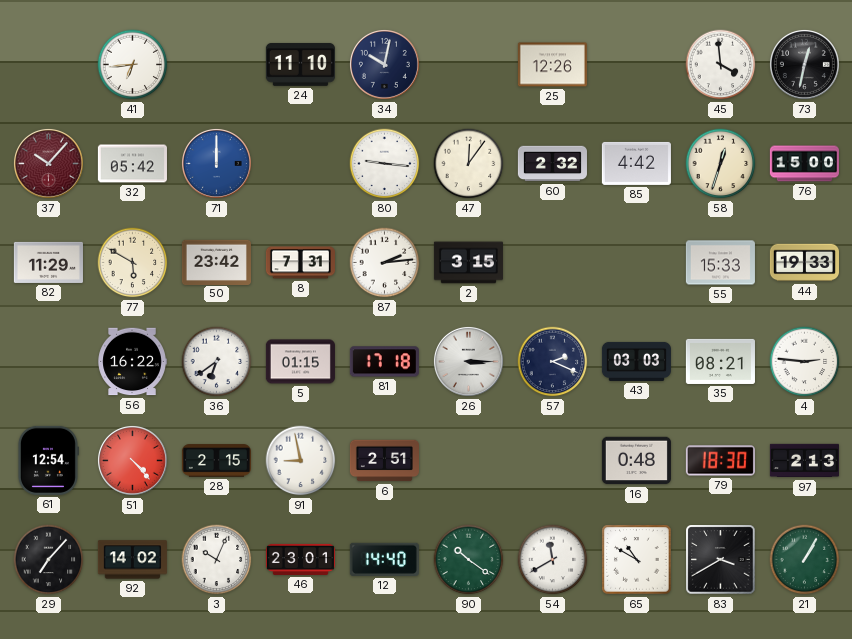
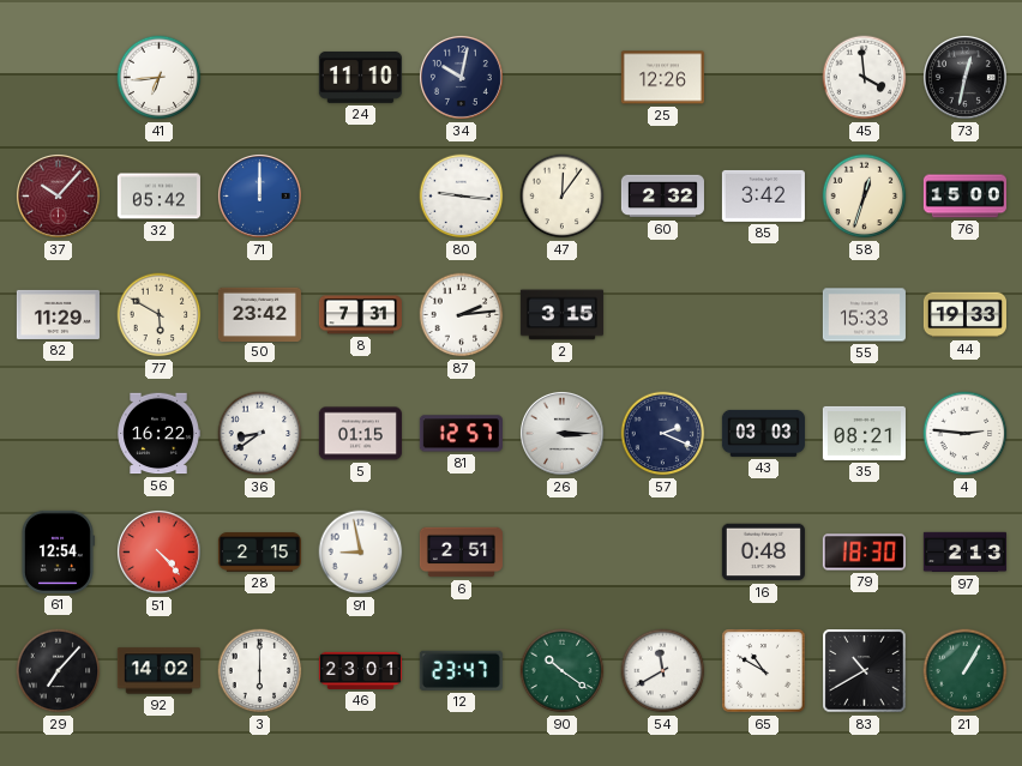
85: 4:42 -> 3:42 (763, 195)
36: 6:39 -> 8:39 (260, 434)
81: 17:18 -> 12:57 (461, 434)
3: 10:04 -> 6:00 (260, 671)
12: 14:40 -> 23:47 (461, 670)
83: 3:40 -> 10:40 (865, 671)
